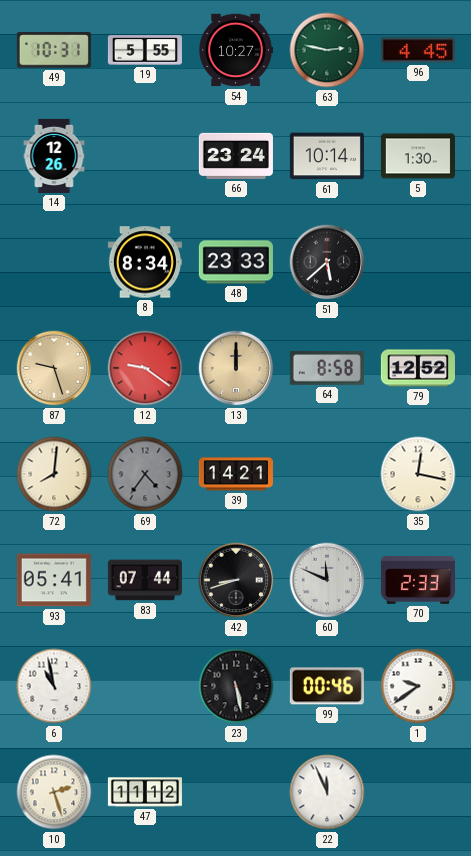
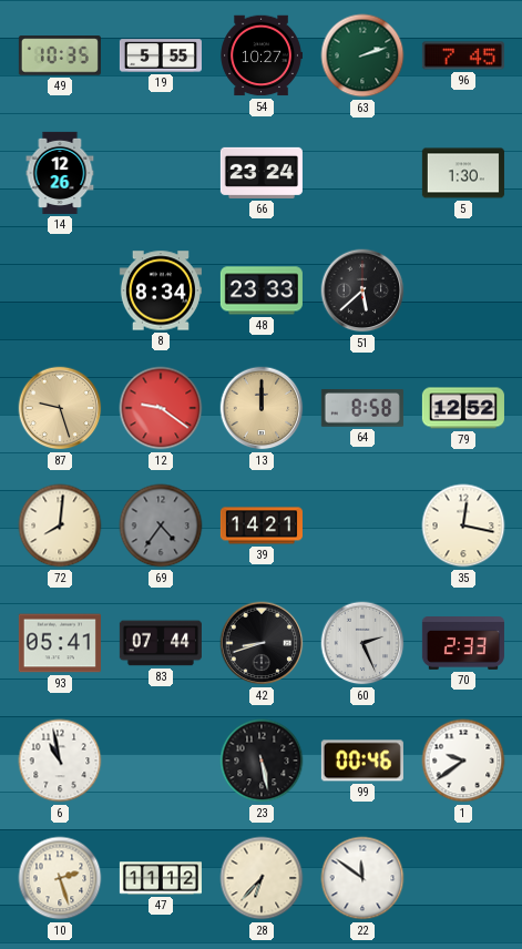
49: 10:31 -> 10:35 (60, 55)
63: 2:47 -> 2:12 (362, 55)
96: 4:45 -> 7:45 (463, 55)
61: 10:14 -> none (327, 156)
60: 11:49 -> 2:26 (362, 643)
28: none -> 6:37 (262, 878)
22: 11:56 -> 11:51 (362, 878)
